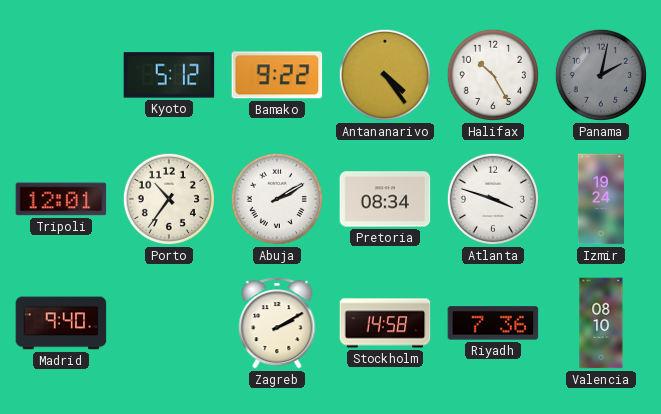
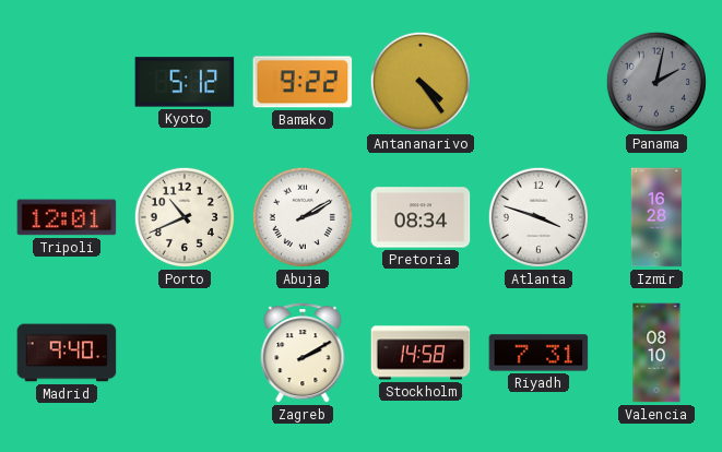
Halifax: 10:25 -> none (493, 75)
Porto: 10:36 -> 10:41 (185, 217)
Izmir: 19:24 -> 16:28 (655, 217)
Riyadh: 7:36 -> 7:31 (538, 353)
